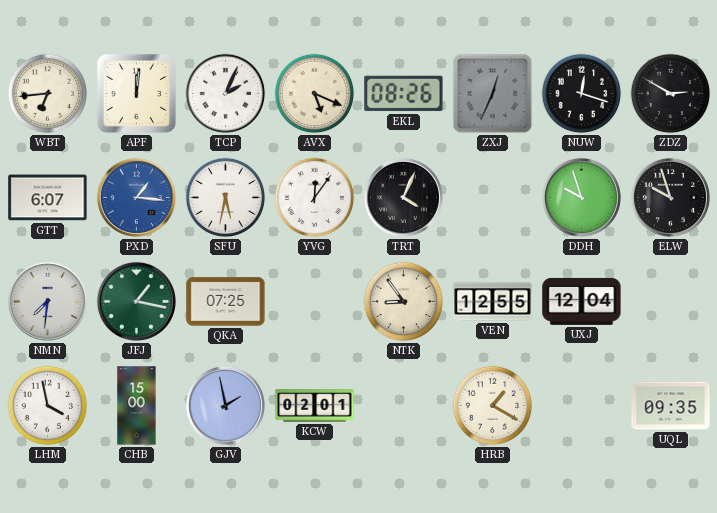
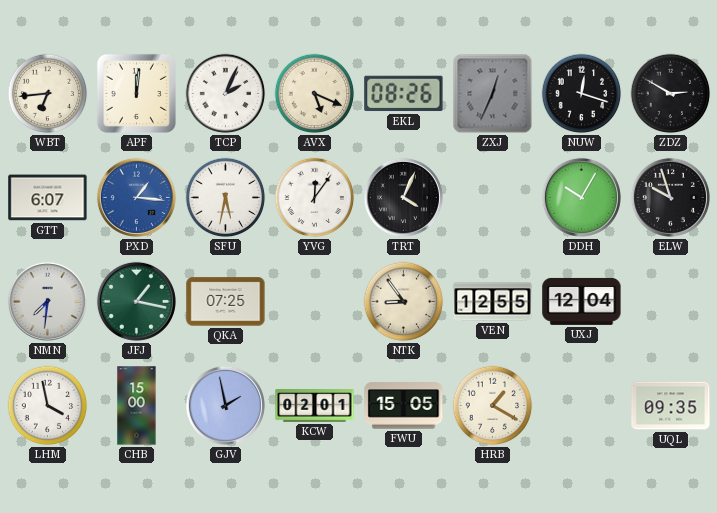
DDH: 9:57 -> 10:05 (581, 197)
FWU: none -> 15:05 (404, 406)
